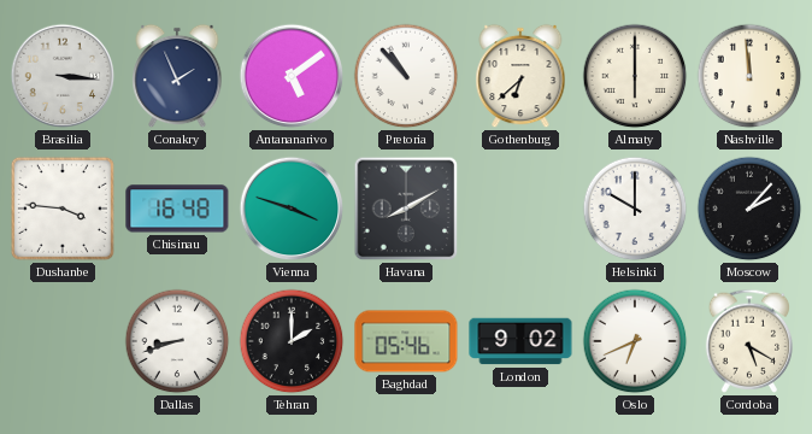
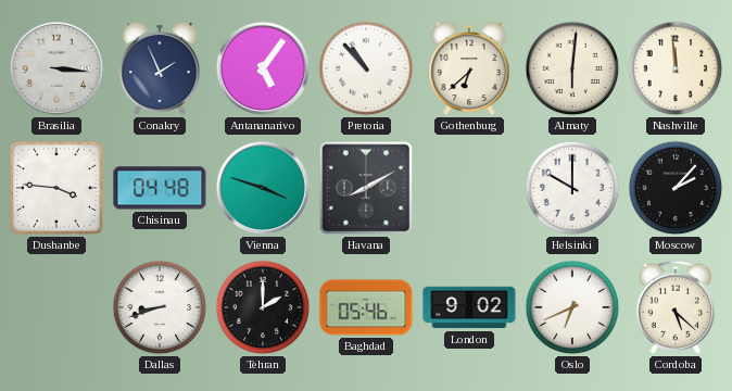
Antananarivo: 5:09 -> 5:06 (263, 68)
Almaty: 6:00 -> 6:01 (572, 68)
Chisinau: 16:48 -> 04:48 (160, 188)
Cordoba: 5:20 -> 5:22 (674, 307)
